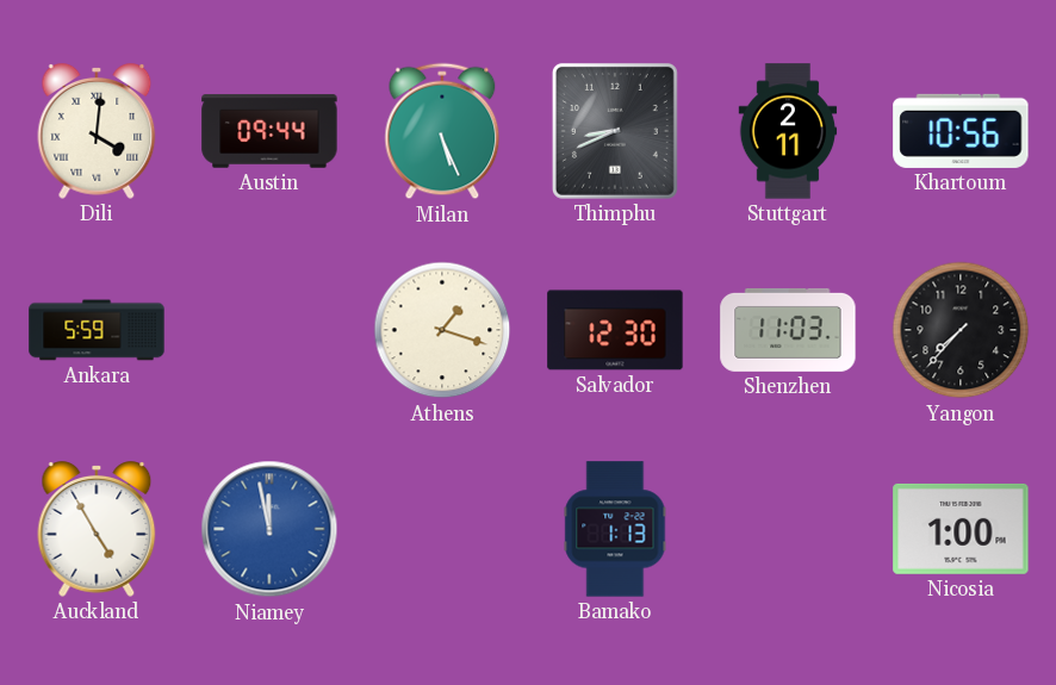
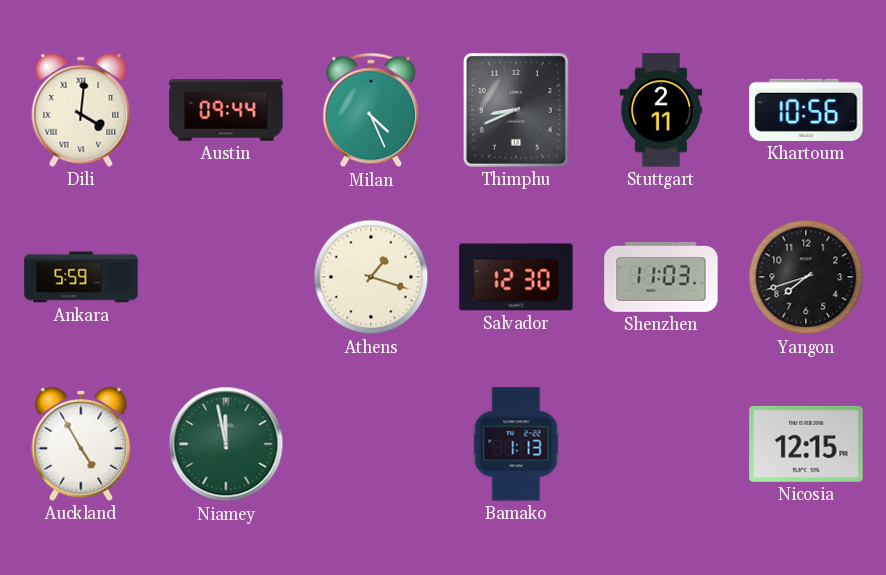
Milan: 5:26 -> 4:26 (371, 110)
Yangon: 7:37 -> 7:42 (806, 277)
Niamey dial: blue -> green (226, 444)
Nicosia: 1:00 -> 12:15 (806, 444)
